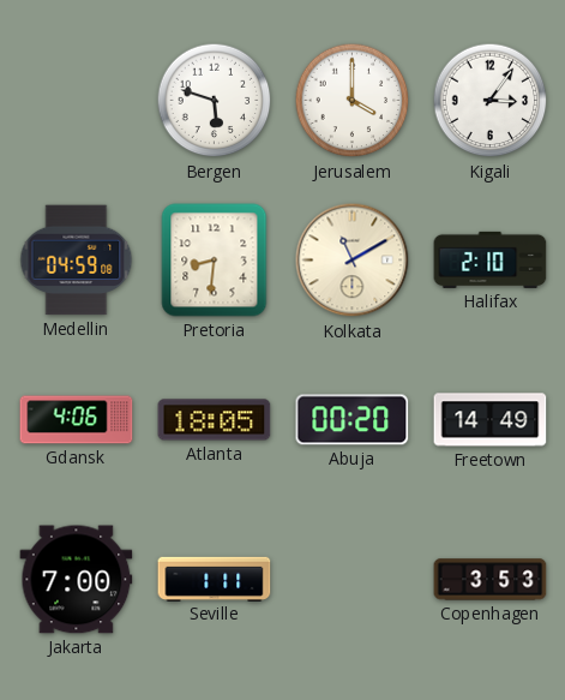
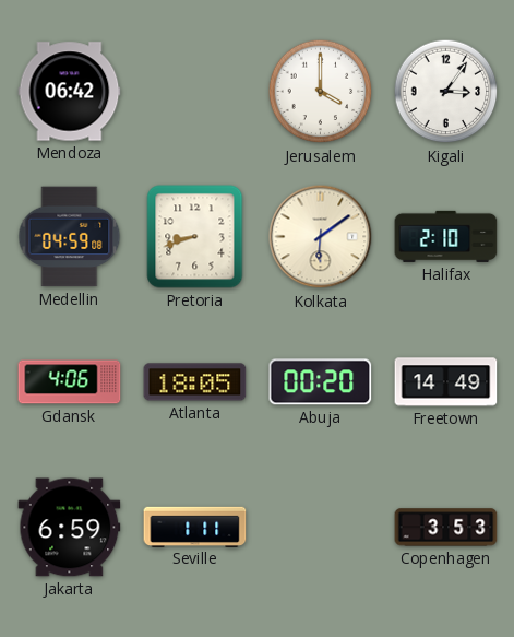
Mendoza: none -> 06:42 (70, 92)
Bergen: 5:48 -> none (215, 101)
Pretoria: 8:31 -> 8:42 (195, 237)
Kolkata: 11:10 -> 6:09 (321, 237)
Jakarta: 7:00 -> 6:59 (70, 528)
